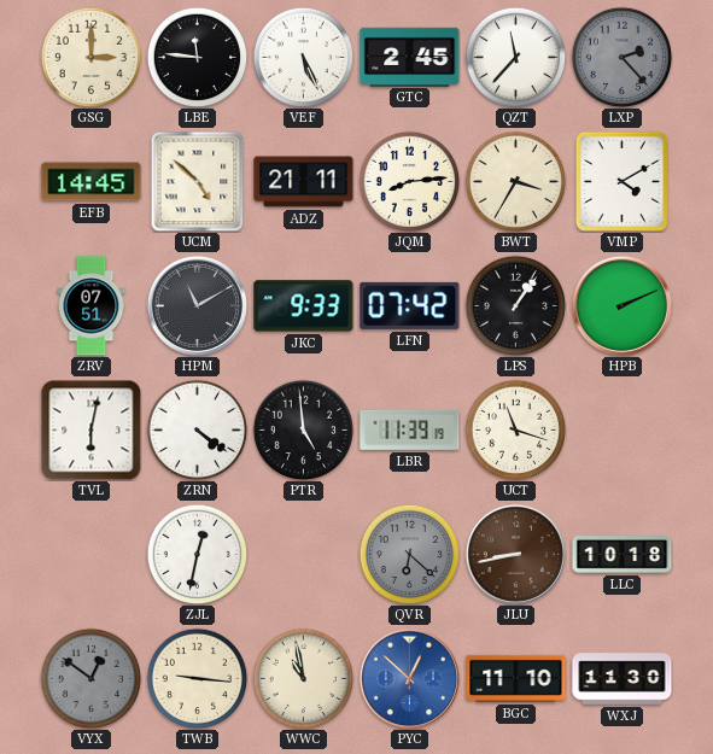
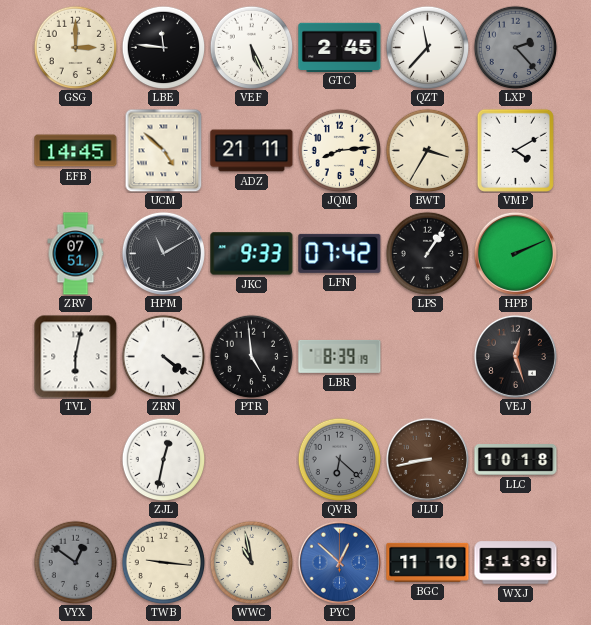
LBR: 11:39 -> 8:39 (340, 356)
UCT: 11:18 -> none (515, 429)
VEJ: none -> 12:27 (515, 356)
